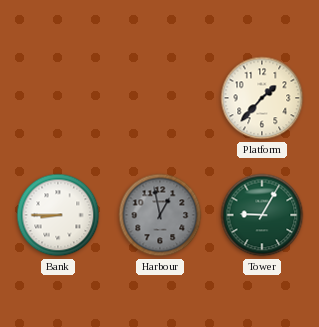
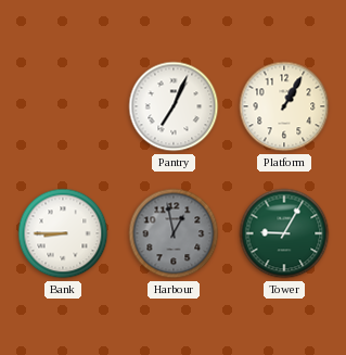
Pantry: none -> 7:04 (174, 106)
Platform: 1:37 -> 1:05 (284, 106)
